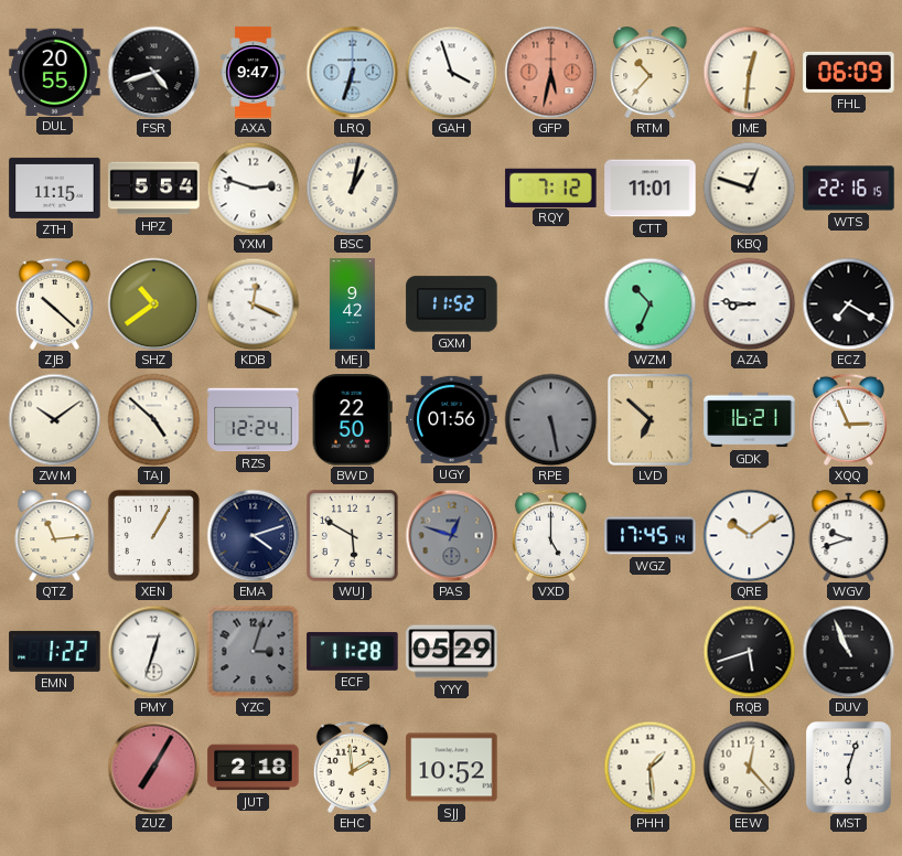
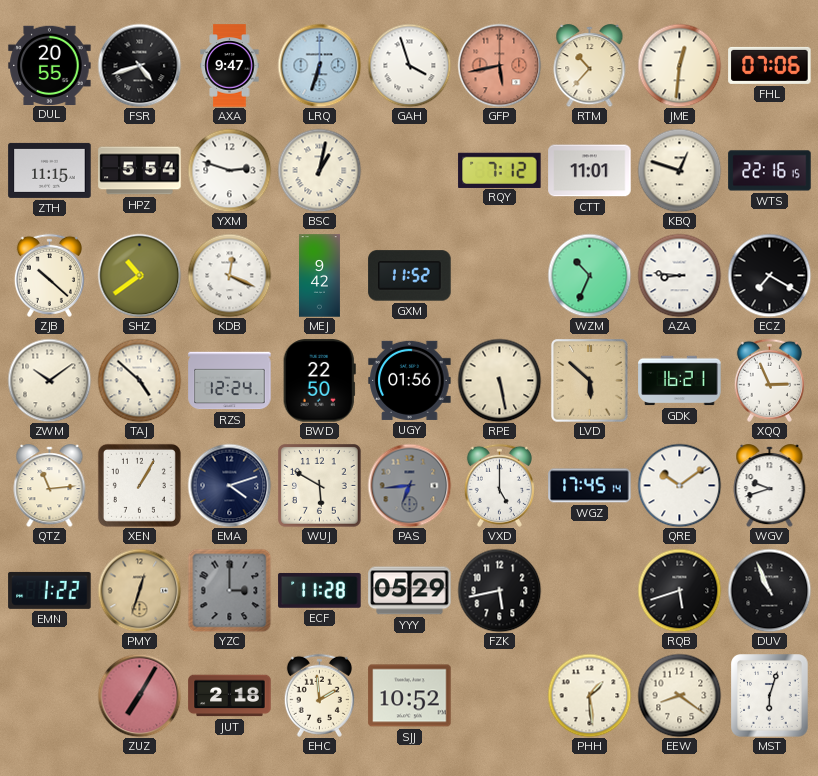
GFP: 5:32 -> 5:43 (499, 65)
FHL: 06:09 -> 07:06 (770, 65)
RPE dial: grey -> cream (499, 380)
LVD: 6:52 -> 5:52 (590, 381)
PAS: 12:48 -> 6:44 (409, 485)
PMY dial: white -> champagne (139, 590)
YZC: 3:03 -> 3:00 (229, 590)
FZK: none -> 5:43 (499, 590)
EEW: 12:23 -> 8:21 (679, 695)
